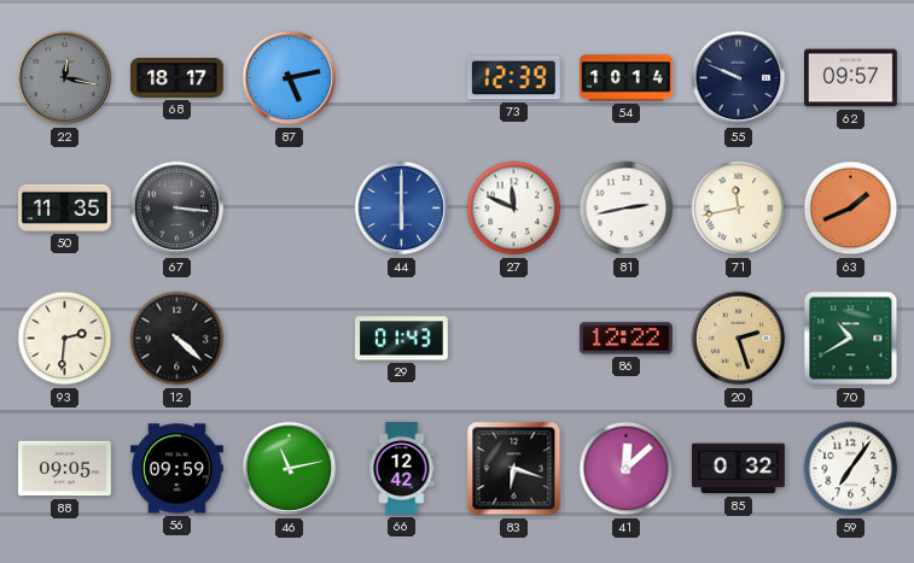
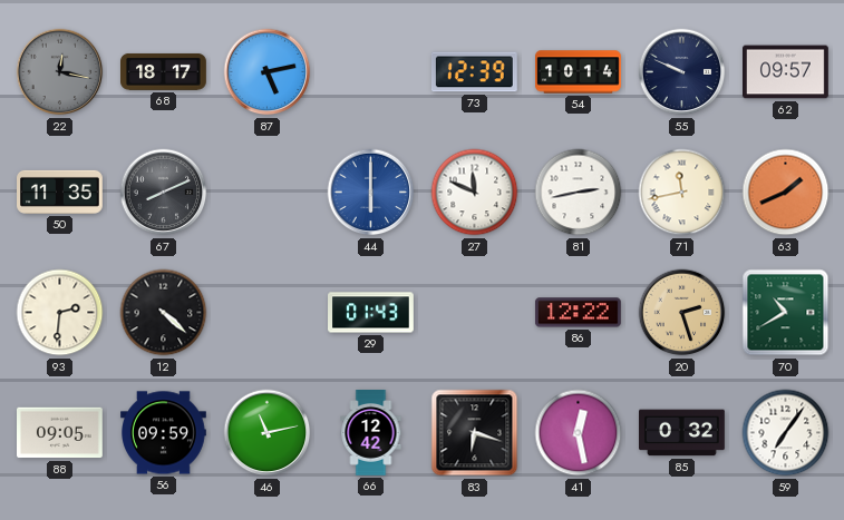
67: 3:16 -> 8:11 (164, 193)
41: 12:08 -> 12:28 (579, 433)
